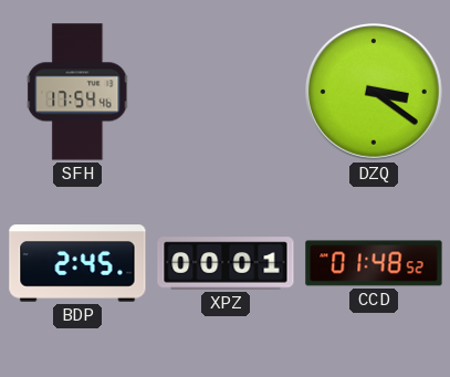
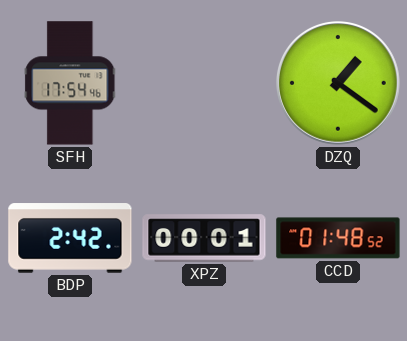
DZQ: 3:21 -> 1:21 (338, 83)
BDP: 2:45 -> 2:42 (70, 238)
